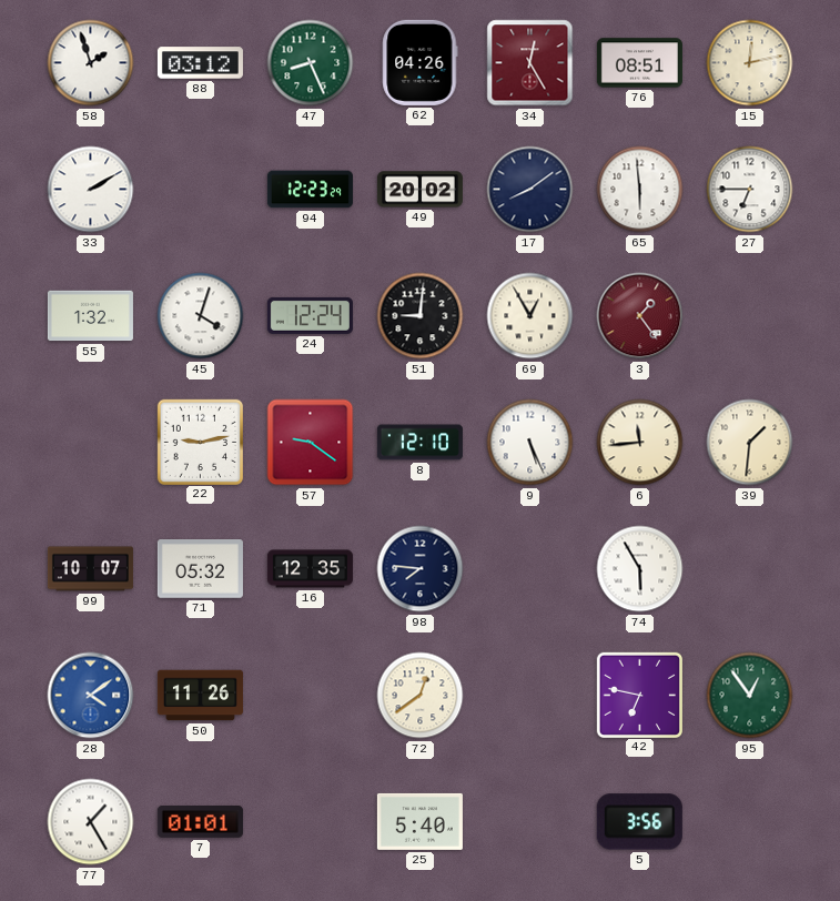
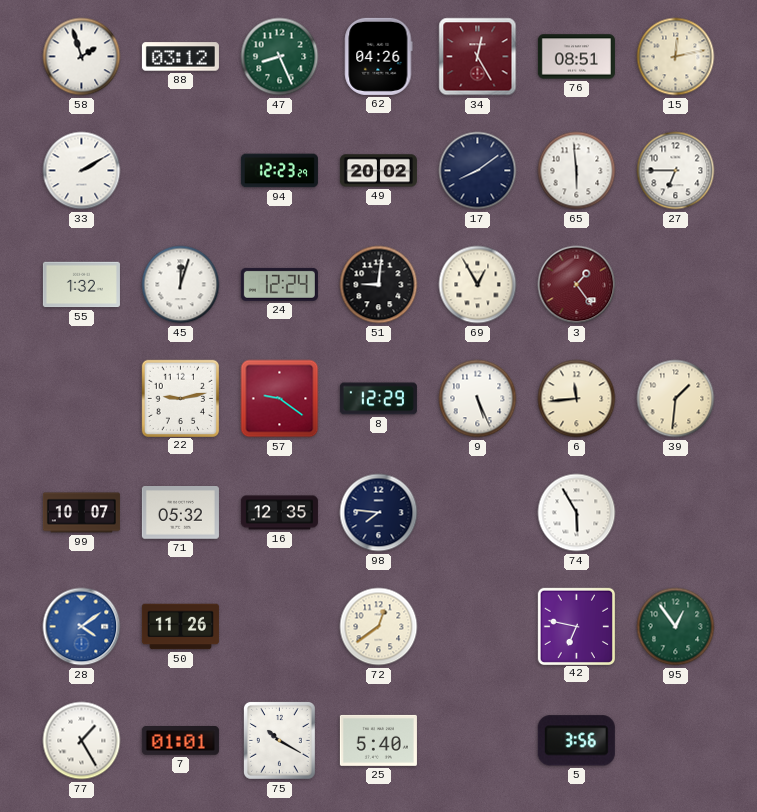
45: 4:03 -> 12:03 (181, 285)
8: 12:10 -> 12:29 (378, 399)
75: none -> 10:20 (279, 740)
